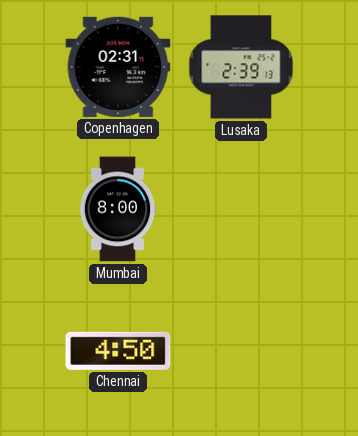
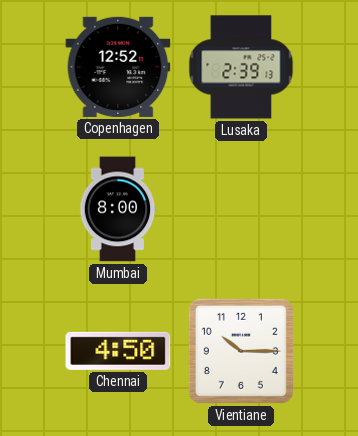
Copenhagen: 02:31 -> 12:52 (118, 67)
Vientiane: none -> 10:15 (241, 351)
